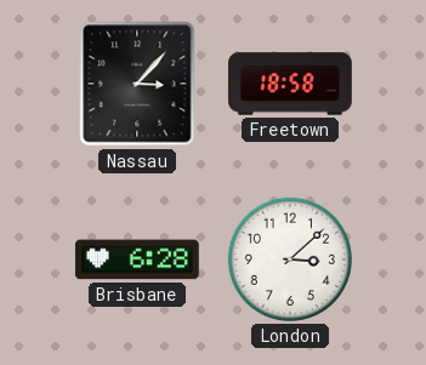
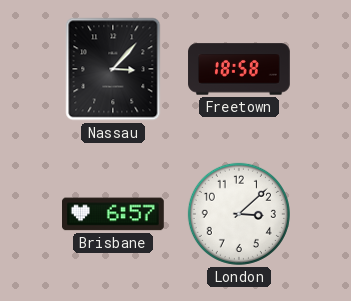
Brisbane: 6:28 -> 6:57 (114, 214)
